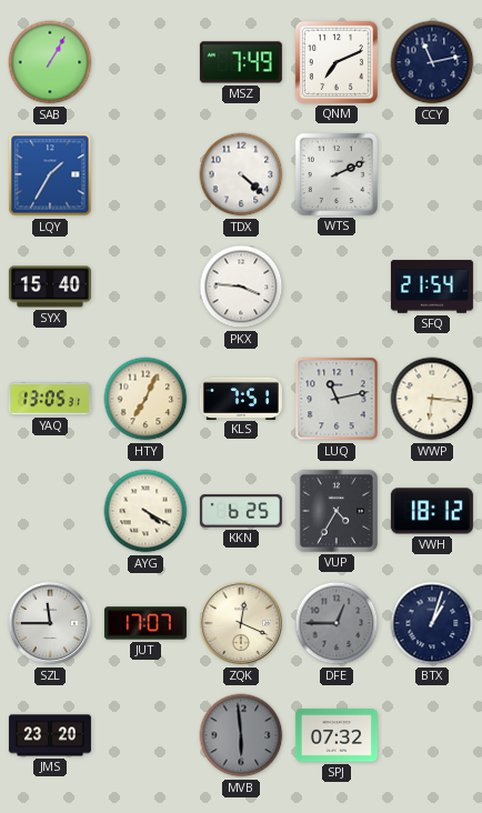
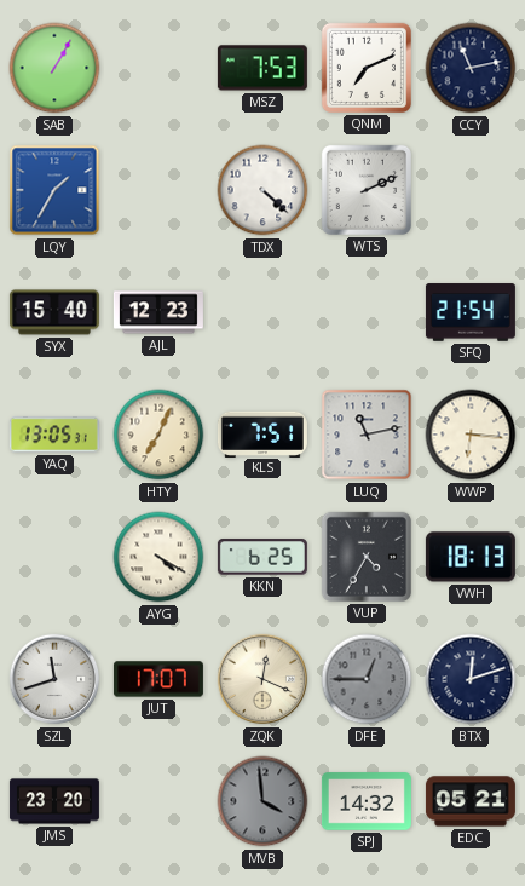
MSZ: 7:49 -> 7:53 (262, 68)
AJL: none -> 12:23 (158, 312)
PKX: 3:46 -> none (241, 287)
VWH: 18:12 -> 18:13 (471, 557)
SZL: 11:45 -> 11:42 (54, 679)
BTX: 1:03 -> 12:12 (471, 679)
MVB: 5:59 -> 3:59 (262, 801)
SPJ: 07:32 -> 14:32 (367, 801)
EDC: none -> 05:21 (471, 801)
